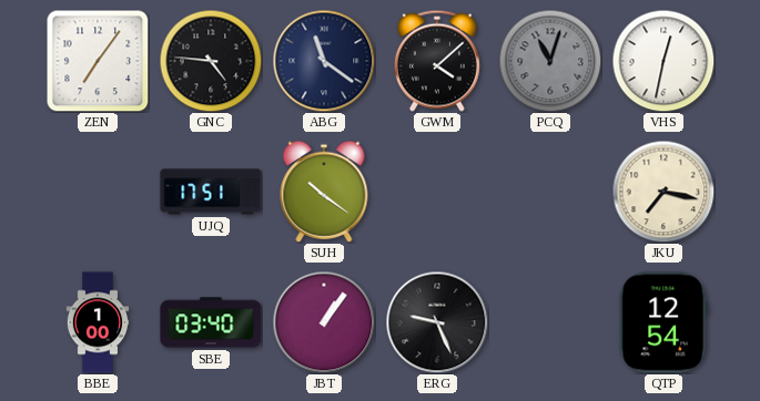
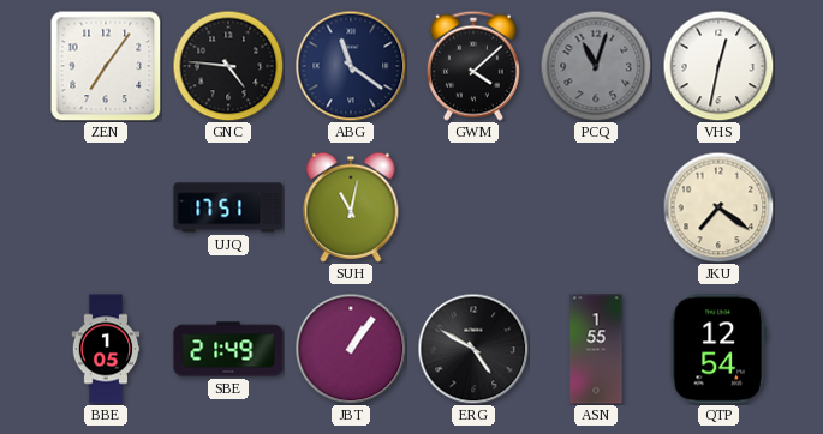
SUH: 10:21 -> 11:02 (351, 207)
JKU: 7:17 -> 7:21 (718, 207)
BBE: 1:00 -> 1:05 (106, 349)
SBE: 03:40 -> 21:49 (228, 349)
ERG: 9:26 -> 4:50 (473, 349)
ASN: none -> 1:55 (596, 349)
